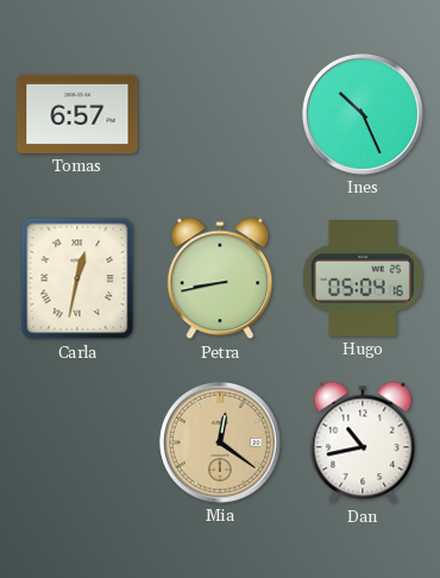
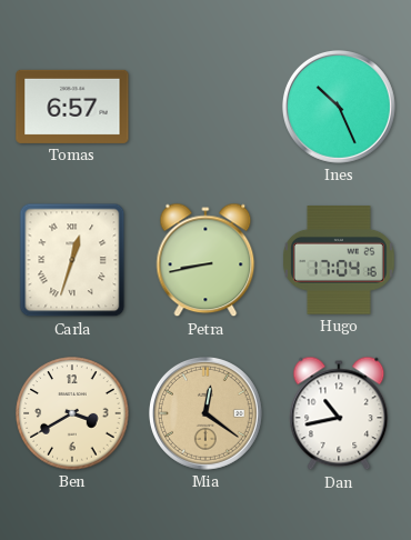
Carla: 12:32 -> 12:33 (72, 260)
Hugo: 05:04 -> 17:04 (339, 260)
Ben: none -> 3:40 (72, 413)
